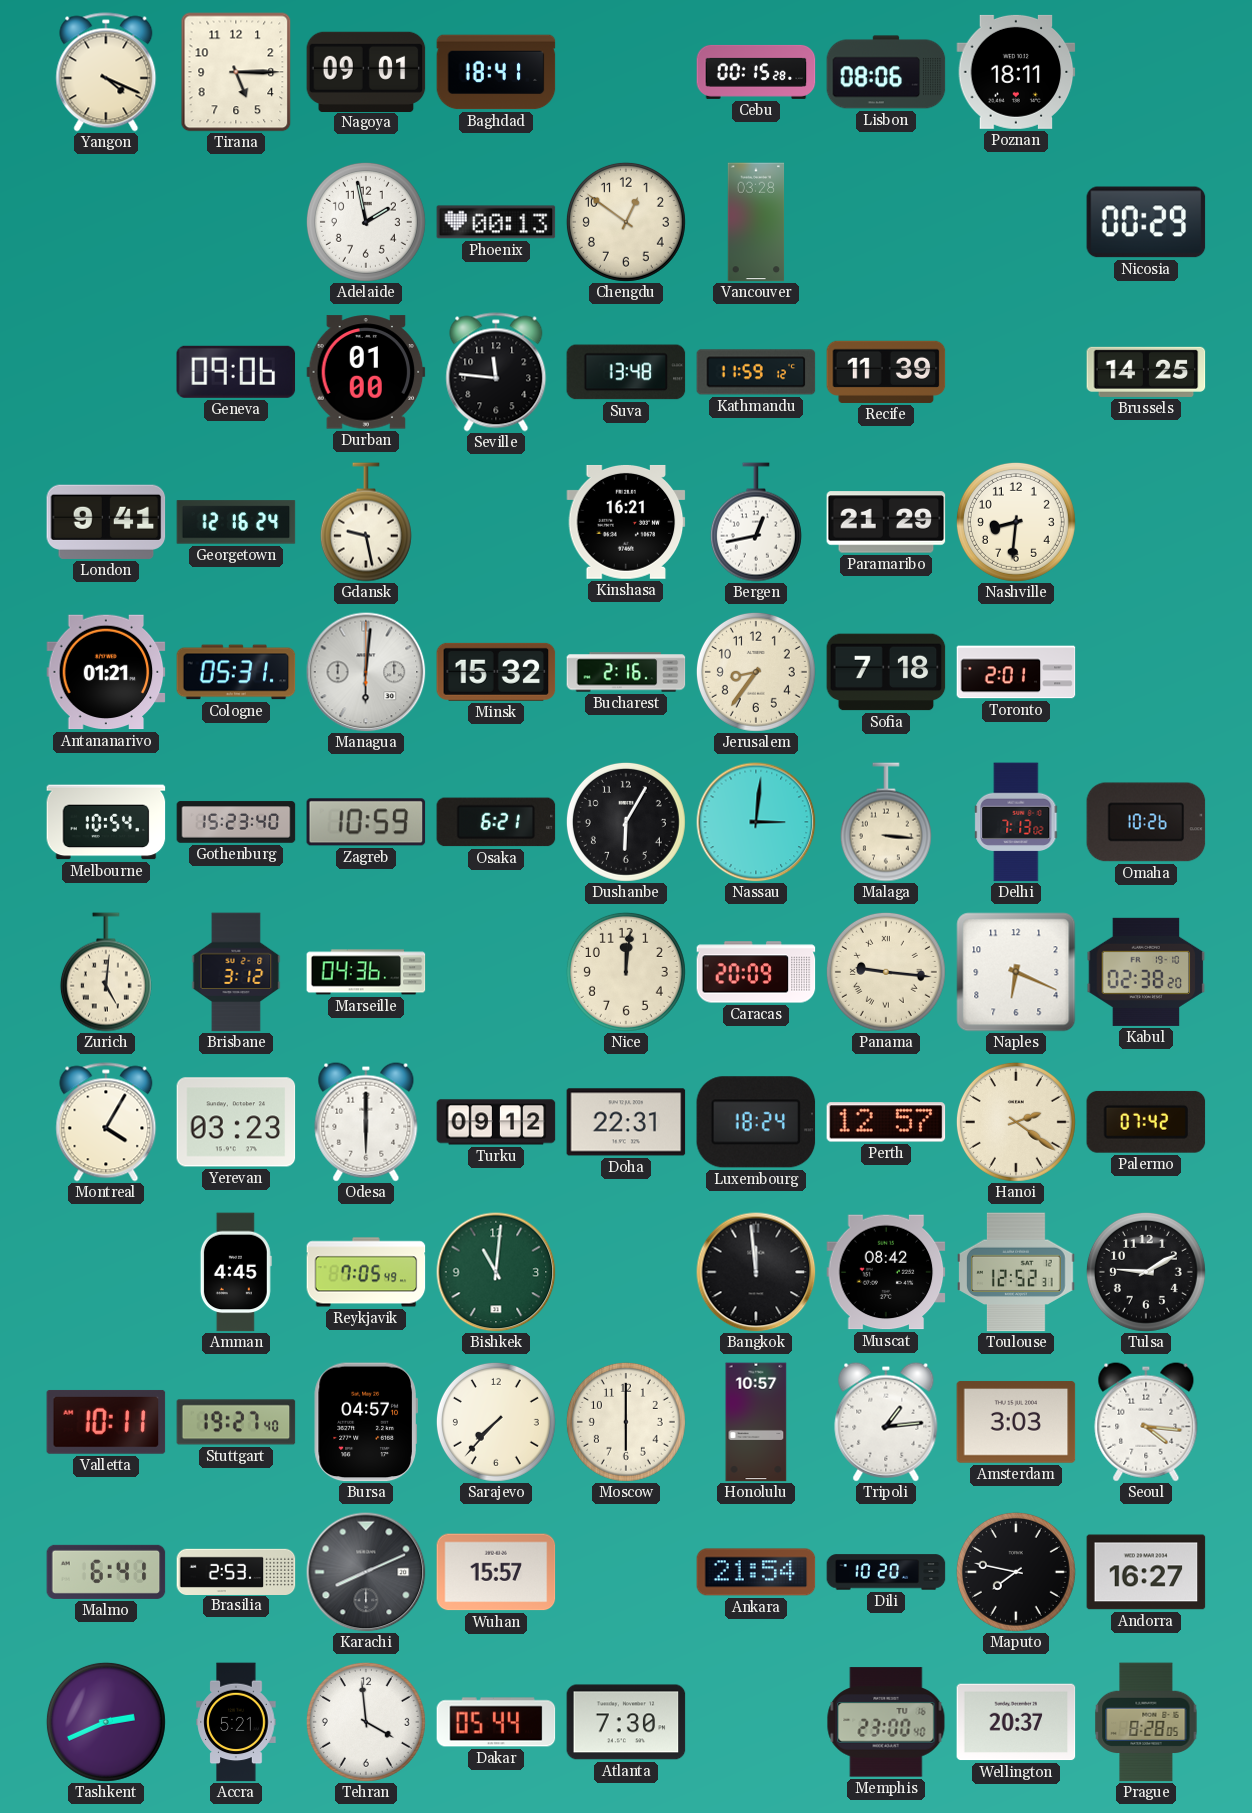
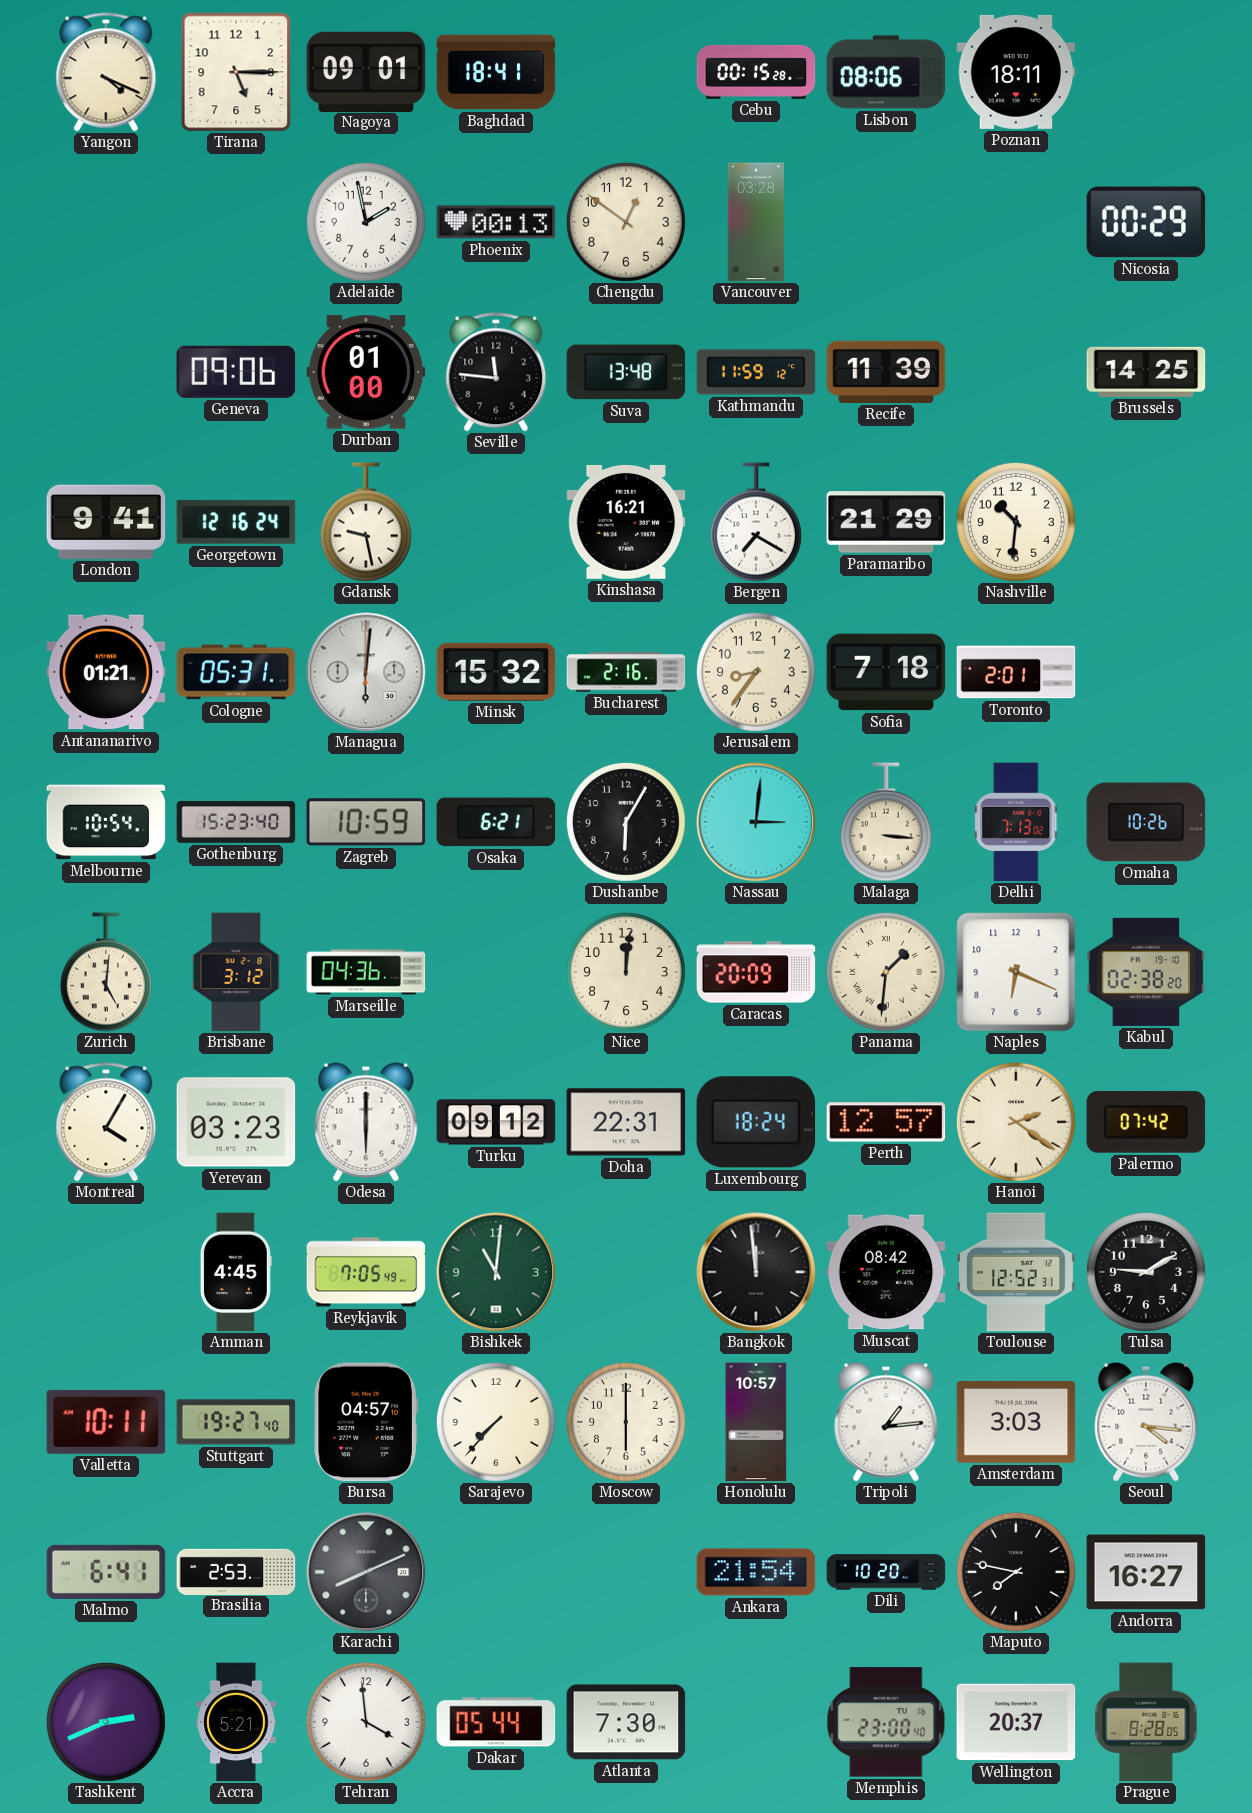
Bergen: 12:43 -> 7:20 (756, 522)
Nashville: 8:31 -> 10:31 (1016, 522)
Panama: 9:16 -> 1:31 (886, 972)
Wuhan: 15:57 -> none (496, 1572)
